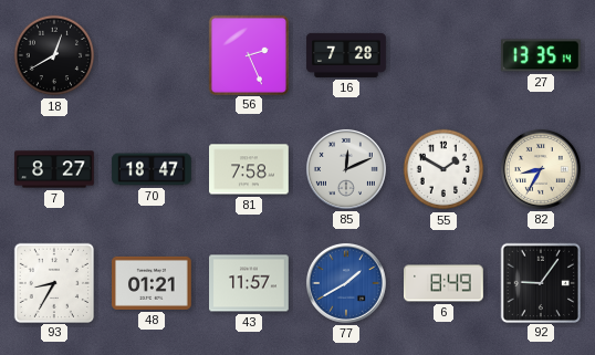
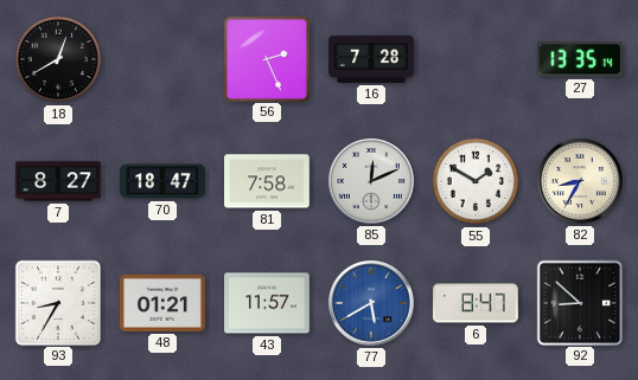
77: 1:40 -> 5:40 (371, 303)
6: 8:49 -> 8:47 (476, 303)
92: 9:06 -> 8:52 (579, 302)
